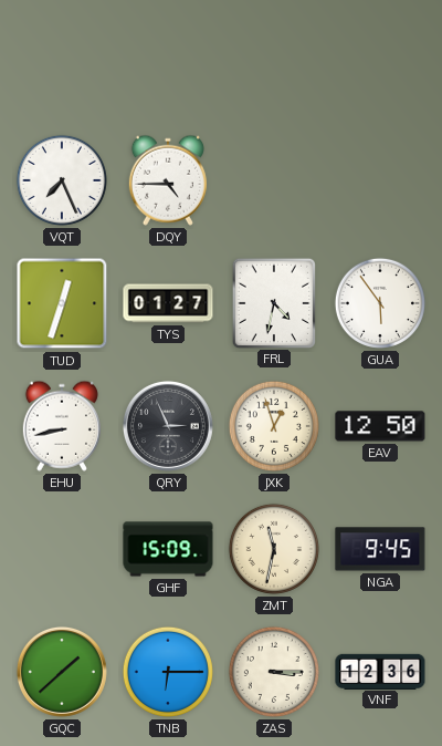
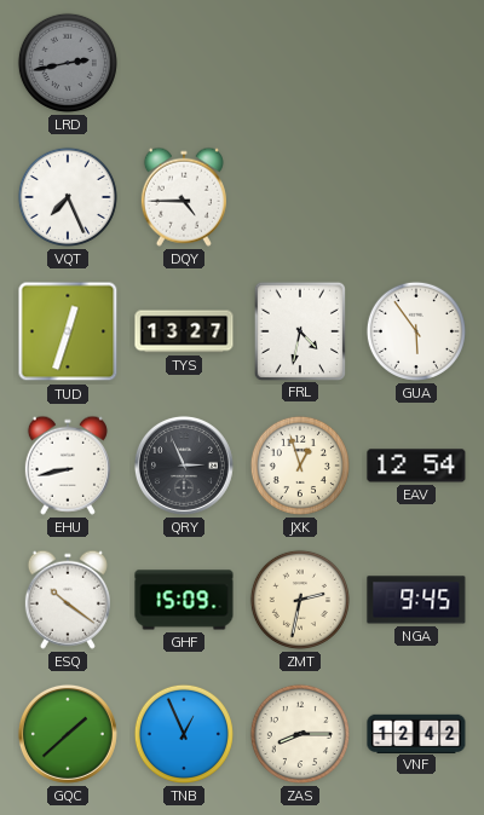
LRD: none -> 2:43 (68, 63)
TYS: 01:27 -> 13:27 (184, 331)
EAV: 12:50 -> 12:54 (416, 466)
ESQ: none -> 10:21 (68, 600)
ZMT: 11:32 -> 2:32 (300, 600)
TNB: 6:15 -> 12:56 (184, 734)
ZAS: 3:15 -> 8:15 (300, 734)
VNF: 12:36 -> 12:42 (416, 733)
